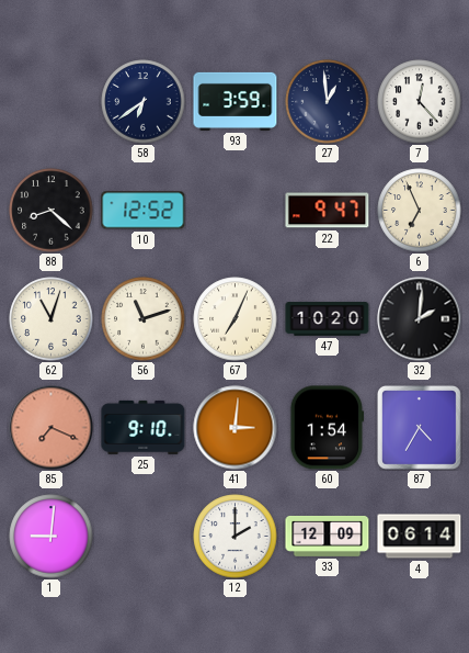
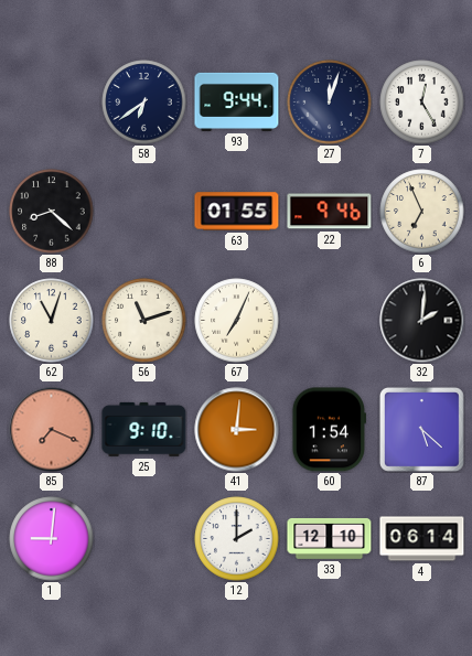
93: 3:59 -> 9:44 (237, 101)
27: 12:59 -> 12:03 (330, 103)
7: 12:23 -> 12:25 (422, 103)
10: 12:52 -> none (144, 211)
63: none -> 01:55 (237, 212)
22: 9:47 -> 9:46 (330, 212)
47: 10:20 -> none (328, 319)
87: 4:35 -> 5:22 (421, 429)
33: 12:09 -> 12:10 (330, 538)
